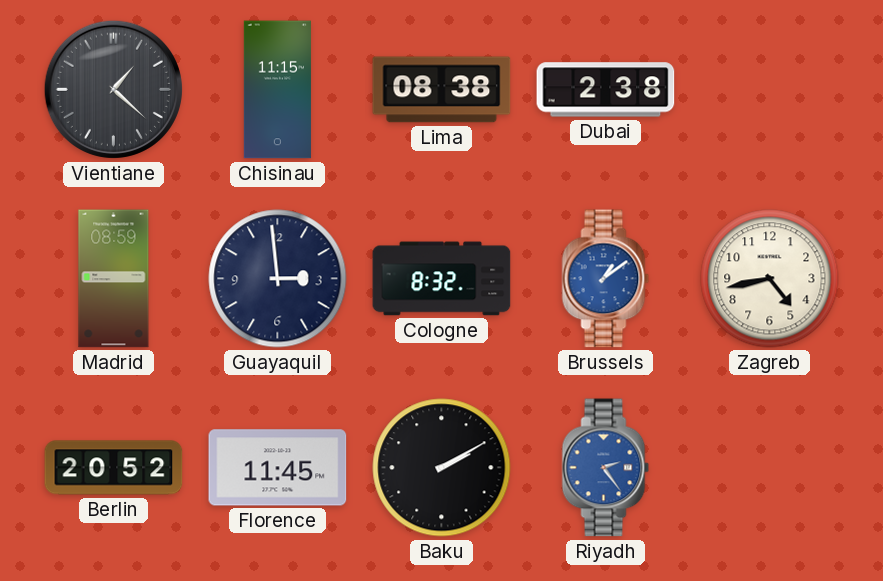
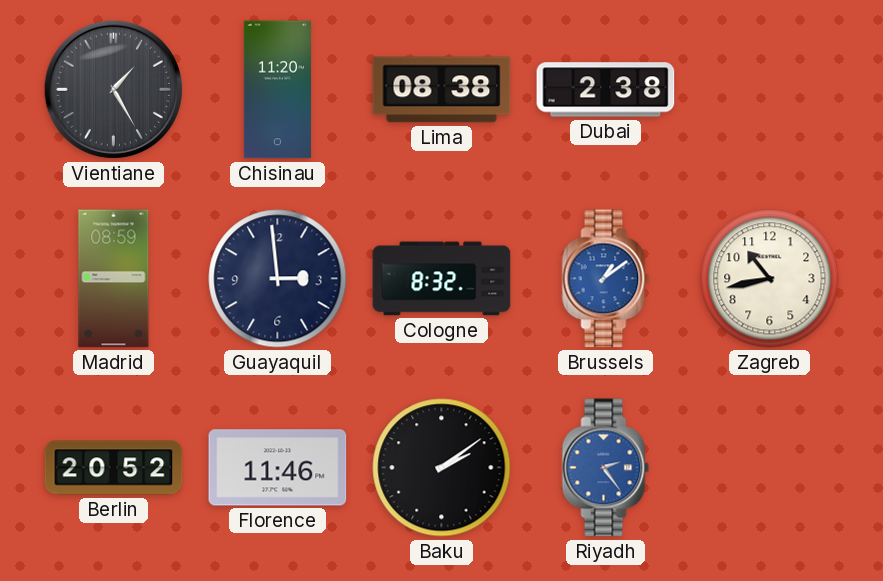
Vientiane: 1:22 -> 1:25 (113, 89)
Chisinau: 11:15 -> 11:20 (277, 90)
Zagreb: 4:43 -> 10:43 (770, 279)
Florence: 11:45 -> 11:46 (278, 468)
Baku: 2:10 -> 2:09 (442, 468)
